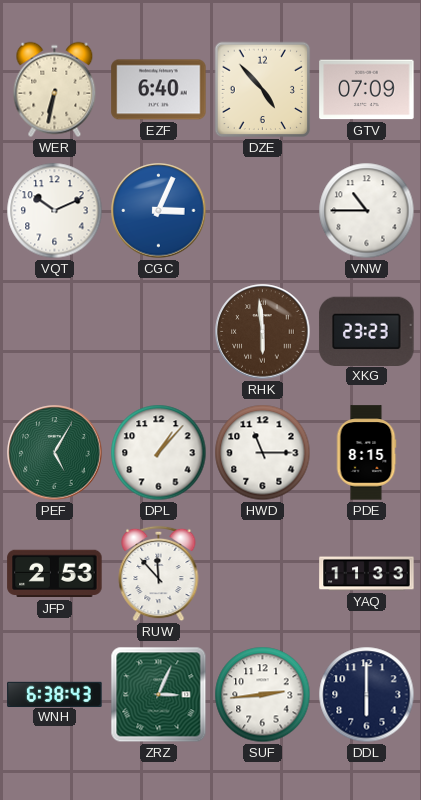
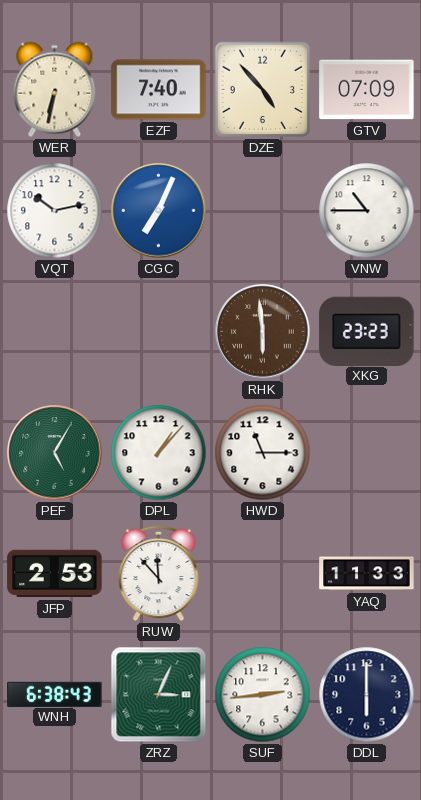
EZF: 6:40 -> 7:40 (159, 90)
VQT: 10:11 -> 10:13 (55, 211)
CGC: 3:04 -> 7:04 (159, 211)
PDE: 8:15 -> none (366, 453)
